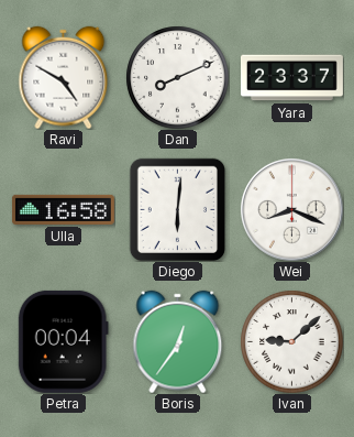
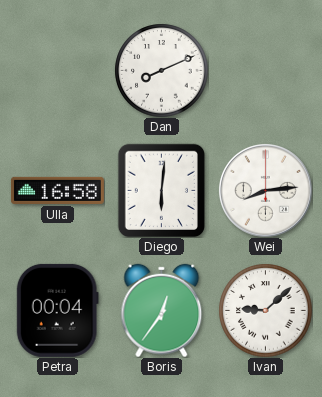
Ravi: 4:50 -> none (64, 77)
Yara: 23:37 -> none (291, 78)
Wei: 8:19 -> 8:14 (266, 191)
